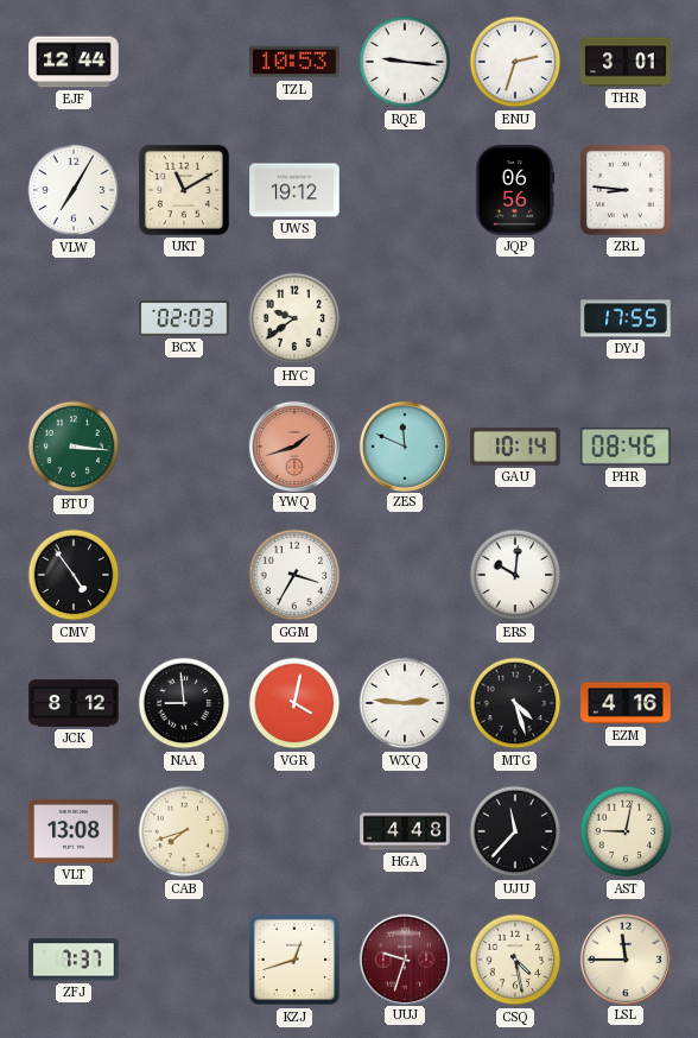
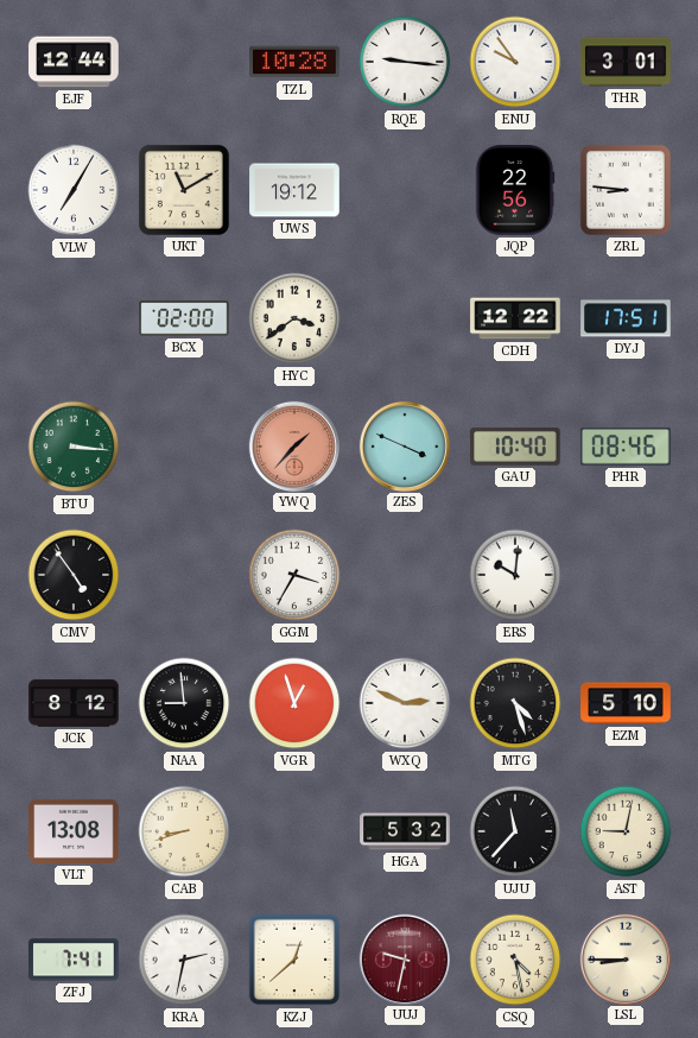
TZL: 10:53 -> 10:28 (294, 62)
ENU: 2:33 -> 9:54 (515, 62)
JQP: 06:56 -> 22:56 (515, 190)
BCX: 02:03 -> 02:00 (184, 318)
HYC: 9:39 -> 3:39 (294, 318)
CDH: none -> 12:22 (515, 318)
DYJ: 17:55 -> 17:51 (626, 318)
YWQ: 1:42 -> 1:37 (293, 445)
ZES: 11:49 -> 3:49 (404, 445)
GAU: 10:14 -> 10:40 (515, 447)
VGR: 4:02 -> 12:57 (294, 703)
WXQ: 2:46 -> 2:49 (405, 703)
EZM: 4:16 -> 5:10 (626, 703)
CAB: 7:42 -> 8:42 (184, 831)
HGA: 4:48 -> 5:32 (405, 831)
ZFJ: 7:37 -> 7:41 (74, 960)
KRA: none -> 2:32 (184, 960)
KZJ: 12:42 -> 12:38 (294, 960)
UUJ: 9:33 -> 9:32 (404, 958)
LSL: 11:45 -> 8:45 (624, 958)
